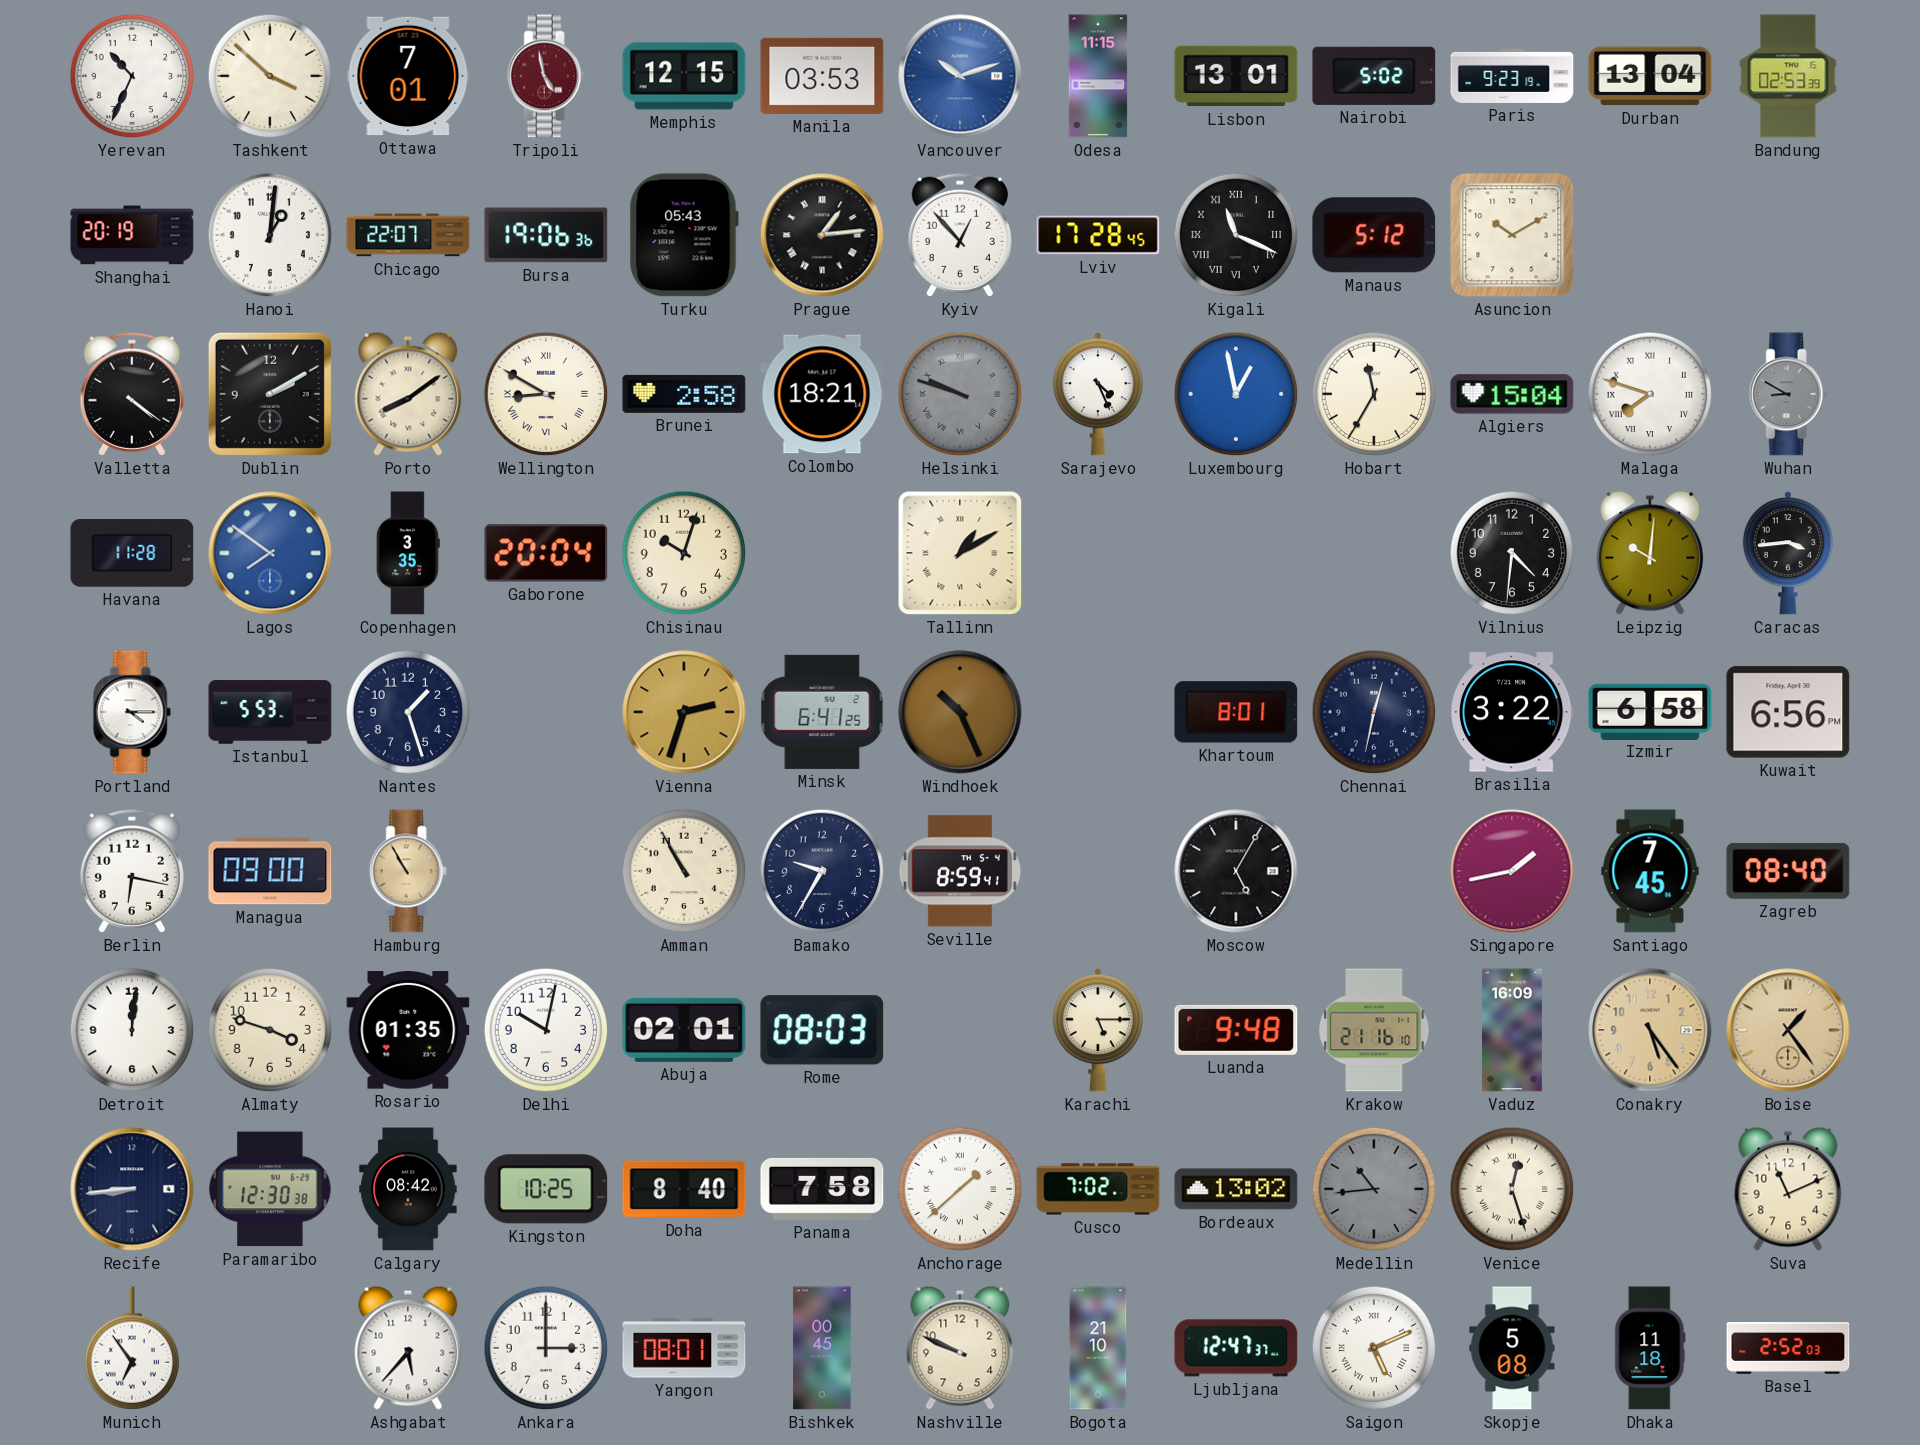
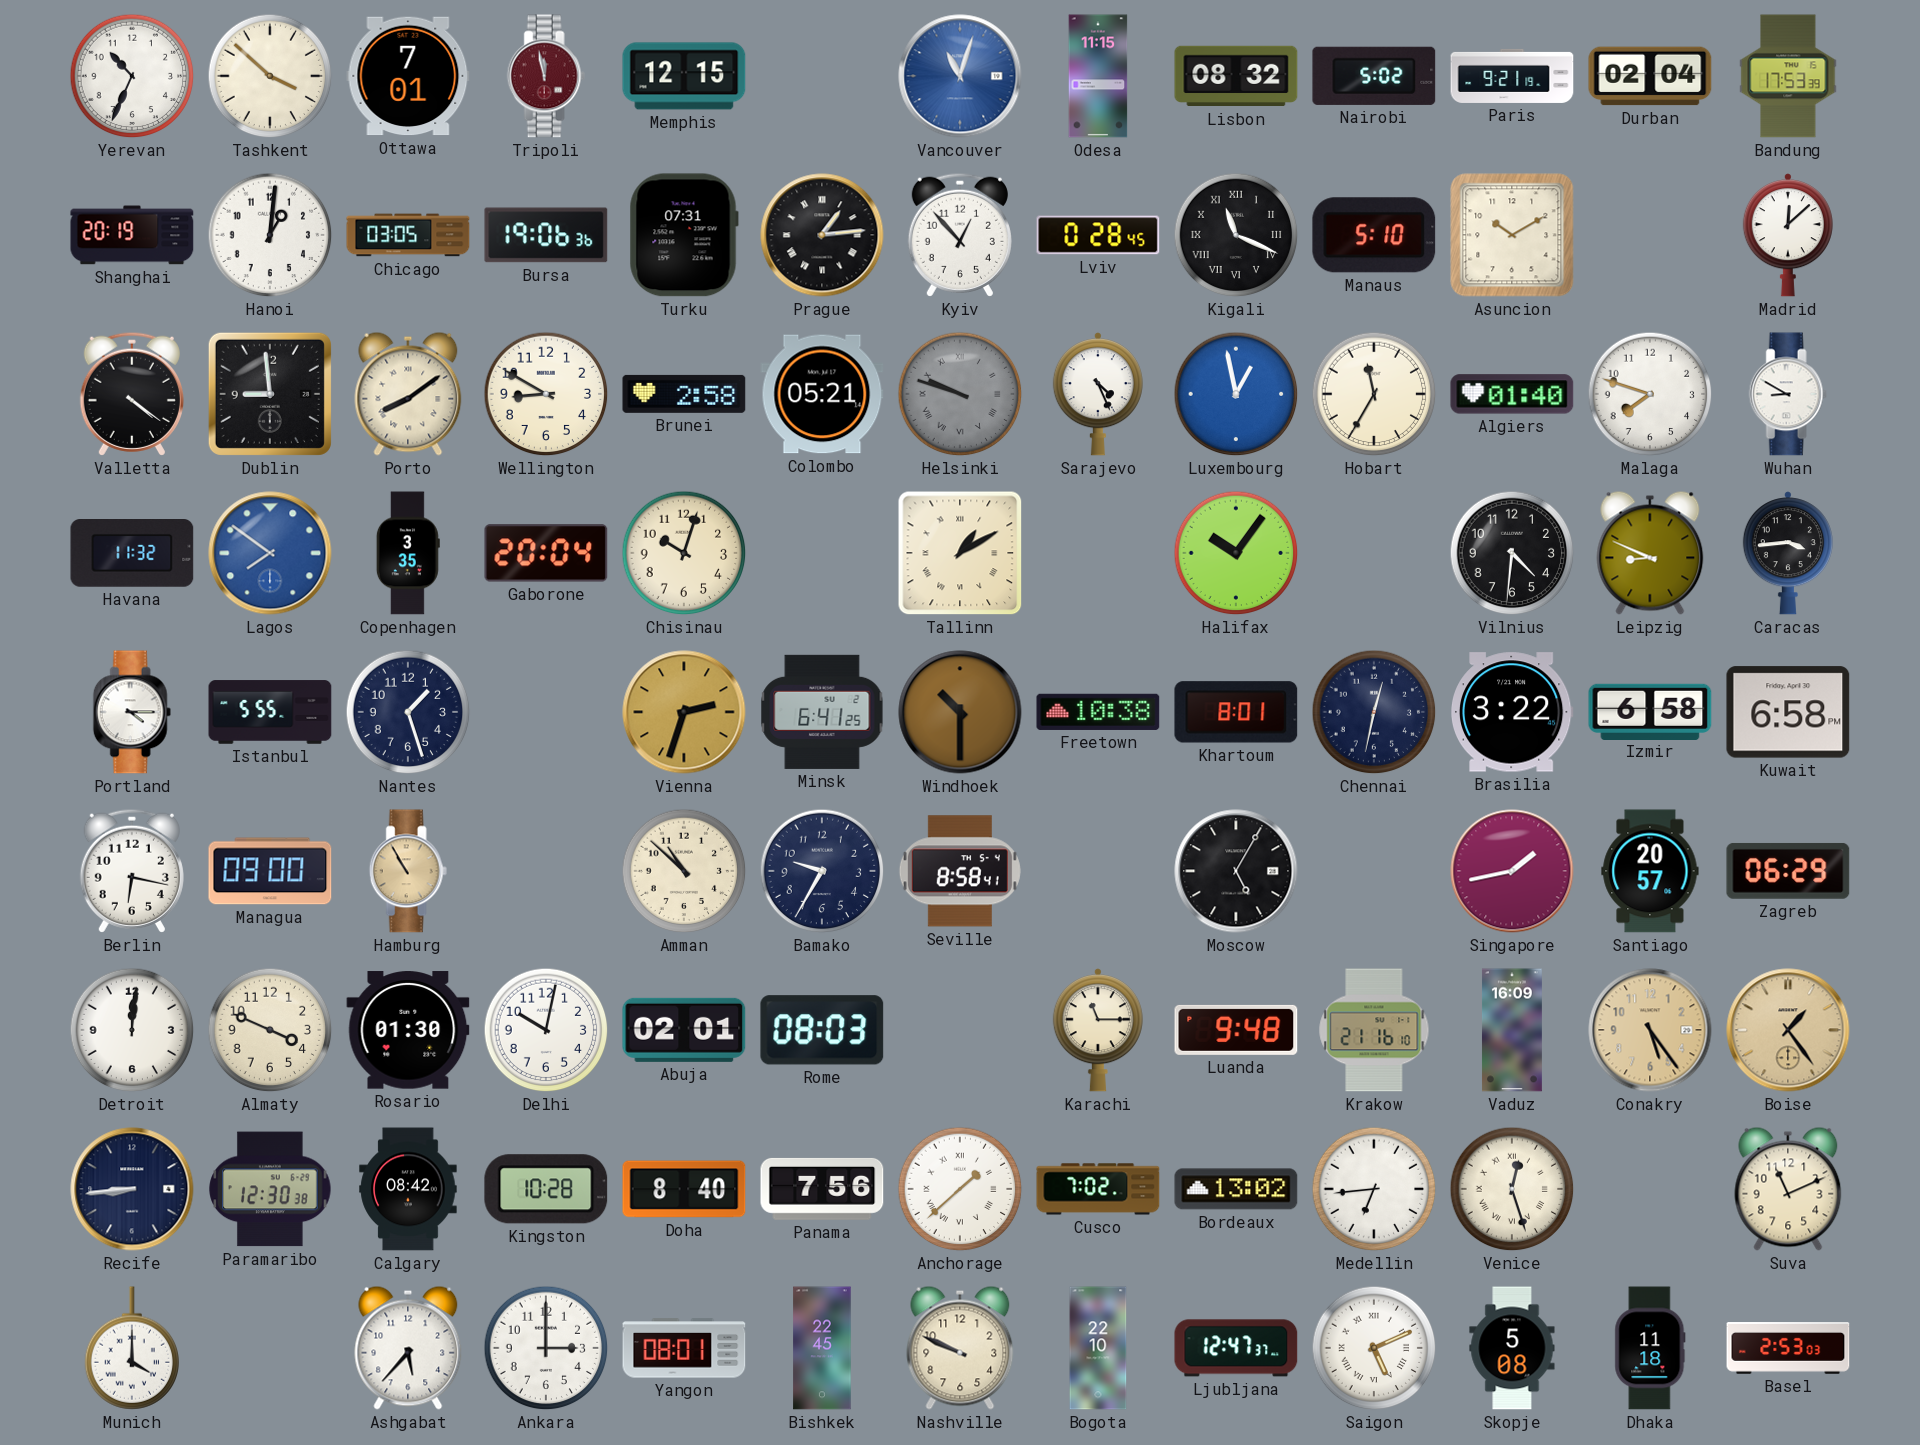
Tripoli: 4:58 -> 11:58 (546, 76)
Manila: 03:53 -> none (822, 76)
Vancouver: 10:12 -> 11:03 (960, 76)
Lisbon: 13:01 -> 08:32 (1236, 76)
Paris: 9:23 -> 9:21 (1512, 76)
Durban: 13:04 -> 02:04 (1650, 76)
Bandung: 02:53 -> 17:53 (1788, 76)
Chicago: 22:07 -> 03:05 (408, 235)
Turku: 05:43 -> 07:31 (684, 235)
Lviv: 17:28 -> 0:28 (1098, 235)
Manaus: 5:12 -> 5:10 (1374, 235)
Madrid: none -> 12:08 (1788, 235)
Dublin: 2:10 -> 8:59 (270, 394)
Wellington numerals: Roman -> Arabic (546, 394)
Colombo: 18:21 -> 05:21 (822, 394)
Algiers: 15:04 -> 01:40 (1512, 394)
Malaga numerals: Roman -> Arabic (1650, 394)
Wuhan dial: grey -> white (1788, 394)
Havana: 11:28 -> 11:32 (132, 553)
Halifax: none -> 10:06 (1236, 553)
Leipzig: 10:01 -> 8:49 (1650, 553)
Istanbul: 5:53 -> 5:55 (270, 712)
Windhoek: 10:26 -> 10:30 (960, 712)
Freetown: none -> 10:38 (1098, 712)
Kuwait: 6:56 -> 6:58 (1788, 712)
Amman: 10:55 -> 10:52 (684, 871)
Seville: 8:59 -> 8:58 (960, 871)
Santiago: 7:45 -> 20:57 (1650, 871)
Zagreb: 08:40 -> 06:29 (1788, 871)
Almaty: 3:48 -> 3:49 (270, 1030)
Rosario: 01:35 -> 01:30 (408, 1030)
Karachi: 5:15 -> 11:15 (1098, 1030)
Kingston: 10:25 -> 10:28 (546, 1189)
Panama: 7:58 -> 7:56 (822, 1189)
Medellin: 10:44 -> 6:44 (1374, 1189)
Medellin dial: grey -> white (1374, 1189)
Munich: 6:54 -> 4:00 (131, 1348)
Bishkek: 00:45 -> 22:45 (822, 1348)
Bogota: 21:10 -> 22:10 (1098, 1348)
Basel: 2:52 -> 2:53 (1788, 1348)
